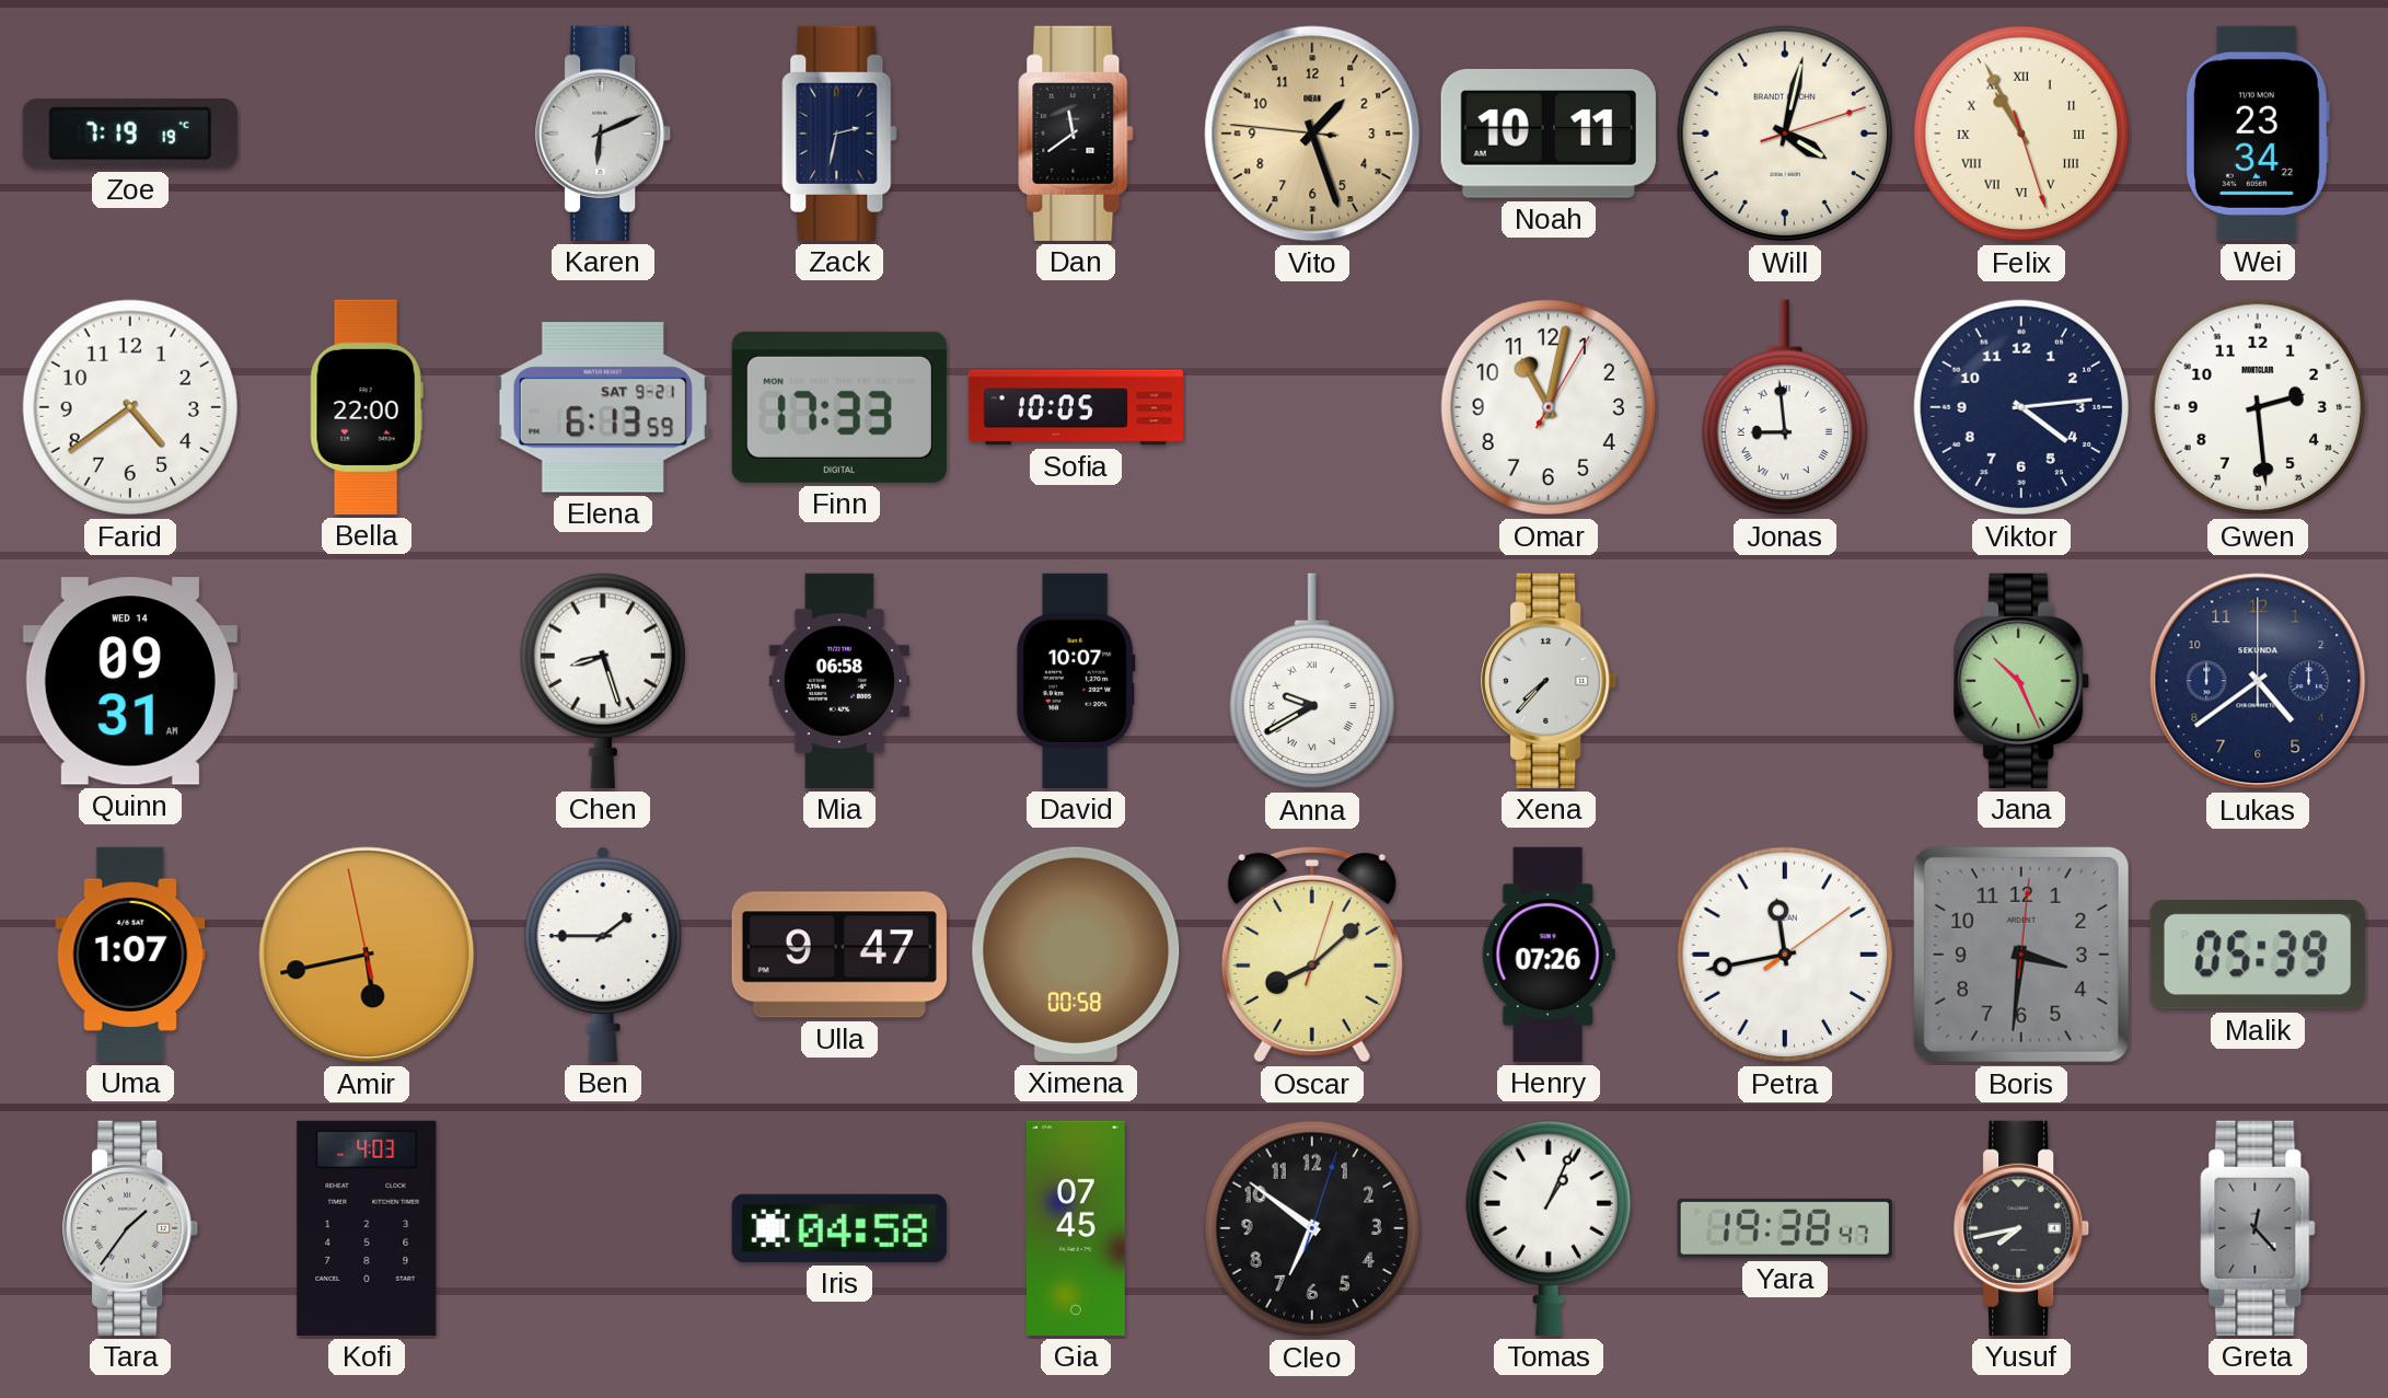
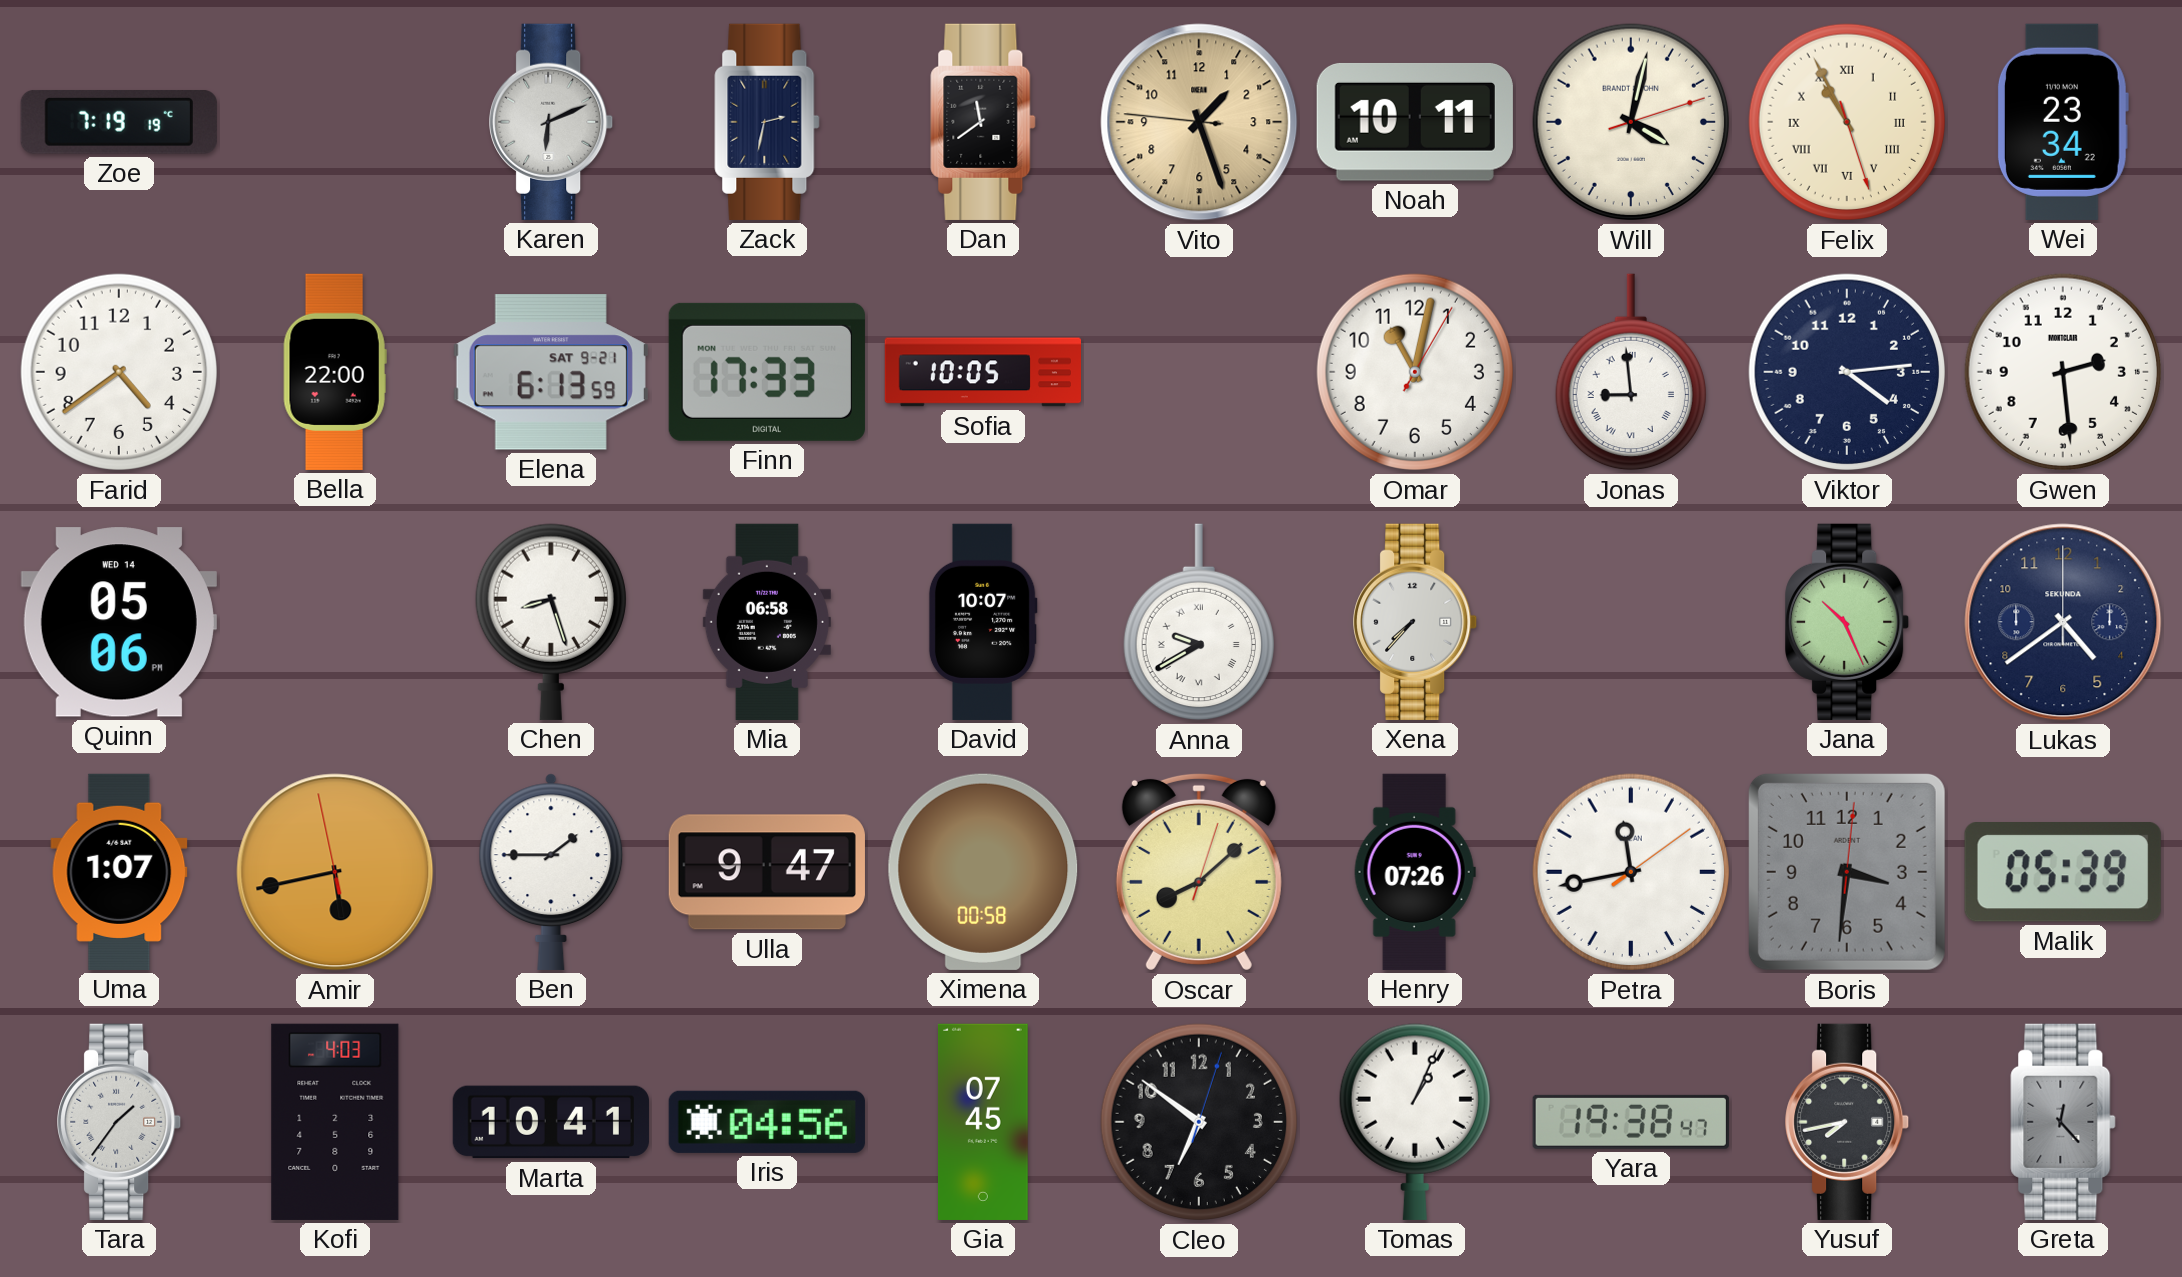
Quinn: 09:31 -> 05:06 (119, 622)
Marta: none -> 10:41 (551, 1122)
Iris: 04:58 -> 04:56 (767, 1122)
